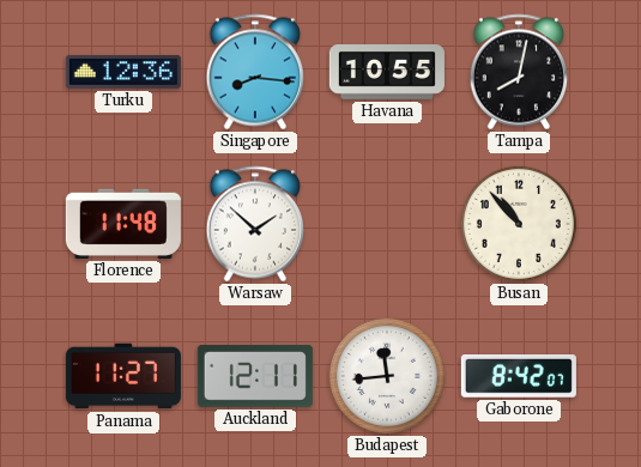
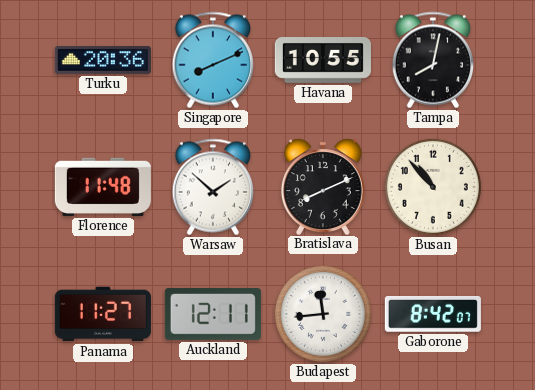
Turku: 12:36 -> 20:36 (103, 61)
Singapore: 8:16 -> 8:11 (212, 60)
Bratislava: none -> 8:11 (323, 186)
